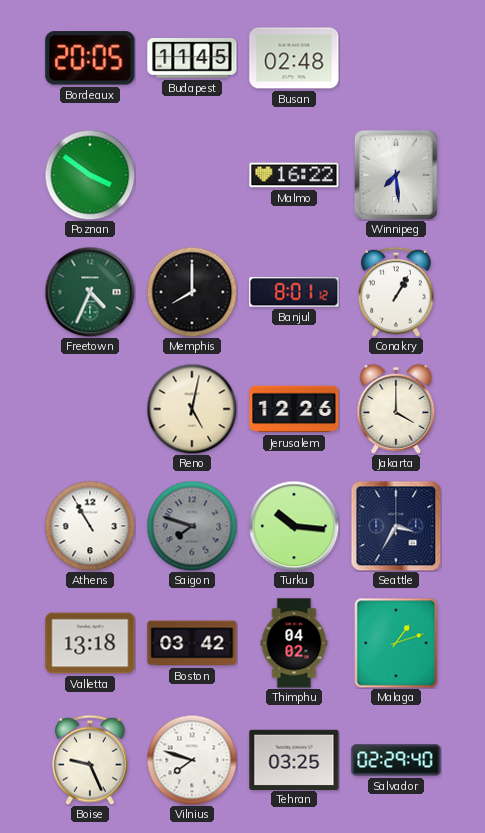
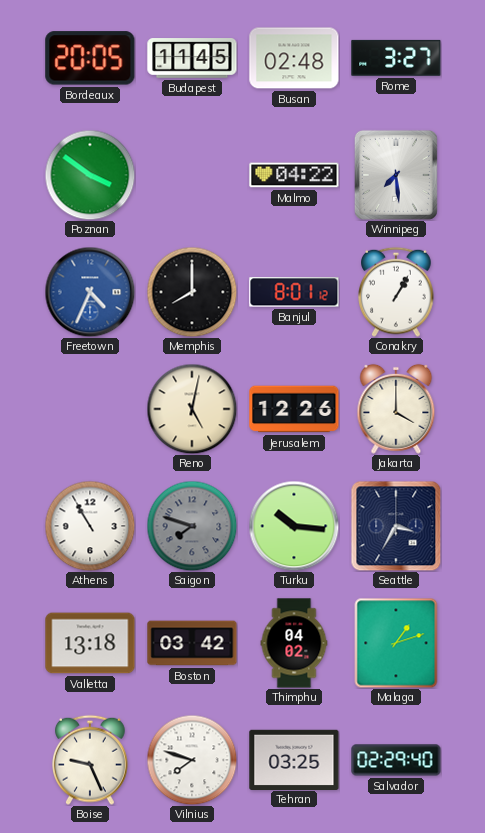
Rome: none -> 3:27 (396, 58)
Malmo: 16:22 -> 04:22 (294, 175)
Freetown dial: green -> blue (90, 292)
